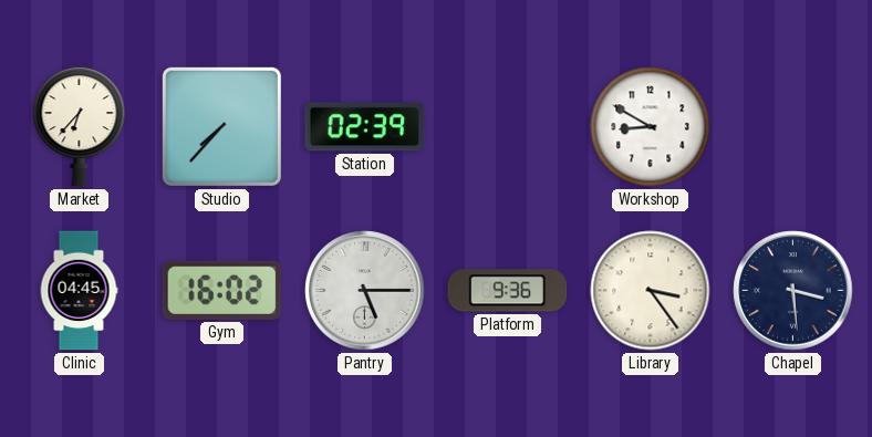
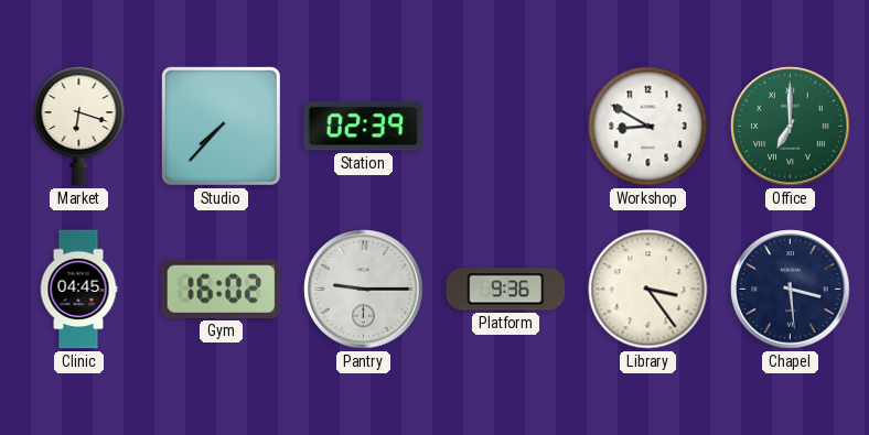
Market: 6:37 -> 6:18 (79, 126)
Office: none -> 7:00 (791, 127)
Pantry: 5:15 -> 9:15 (364, 290)
